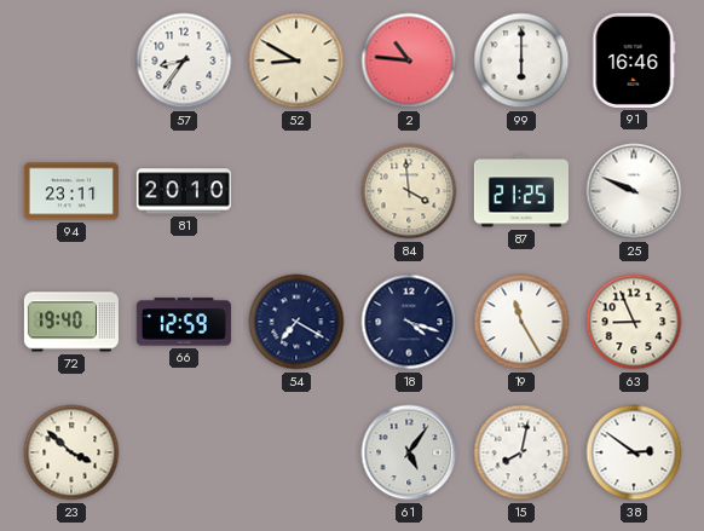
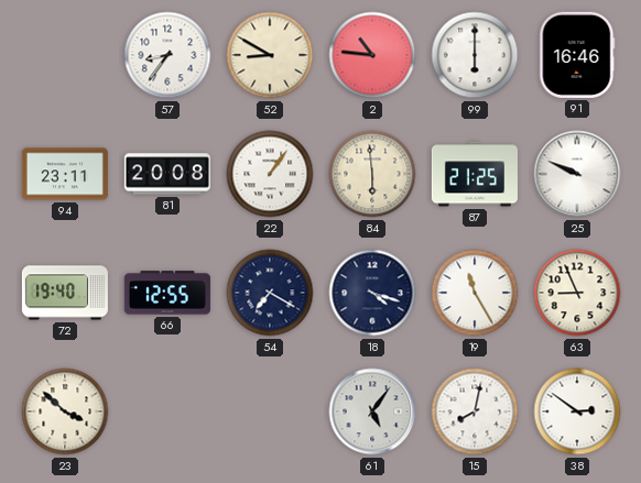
81: 20:10 -> 20:08 (167, 174)
22: none -> 1:06 (270, 174)
84: 3:59 -> 5:59 (372, 174)
66: 12:59 -> 12:55 (167, 293)
